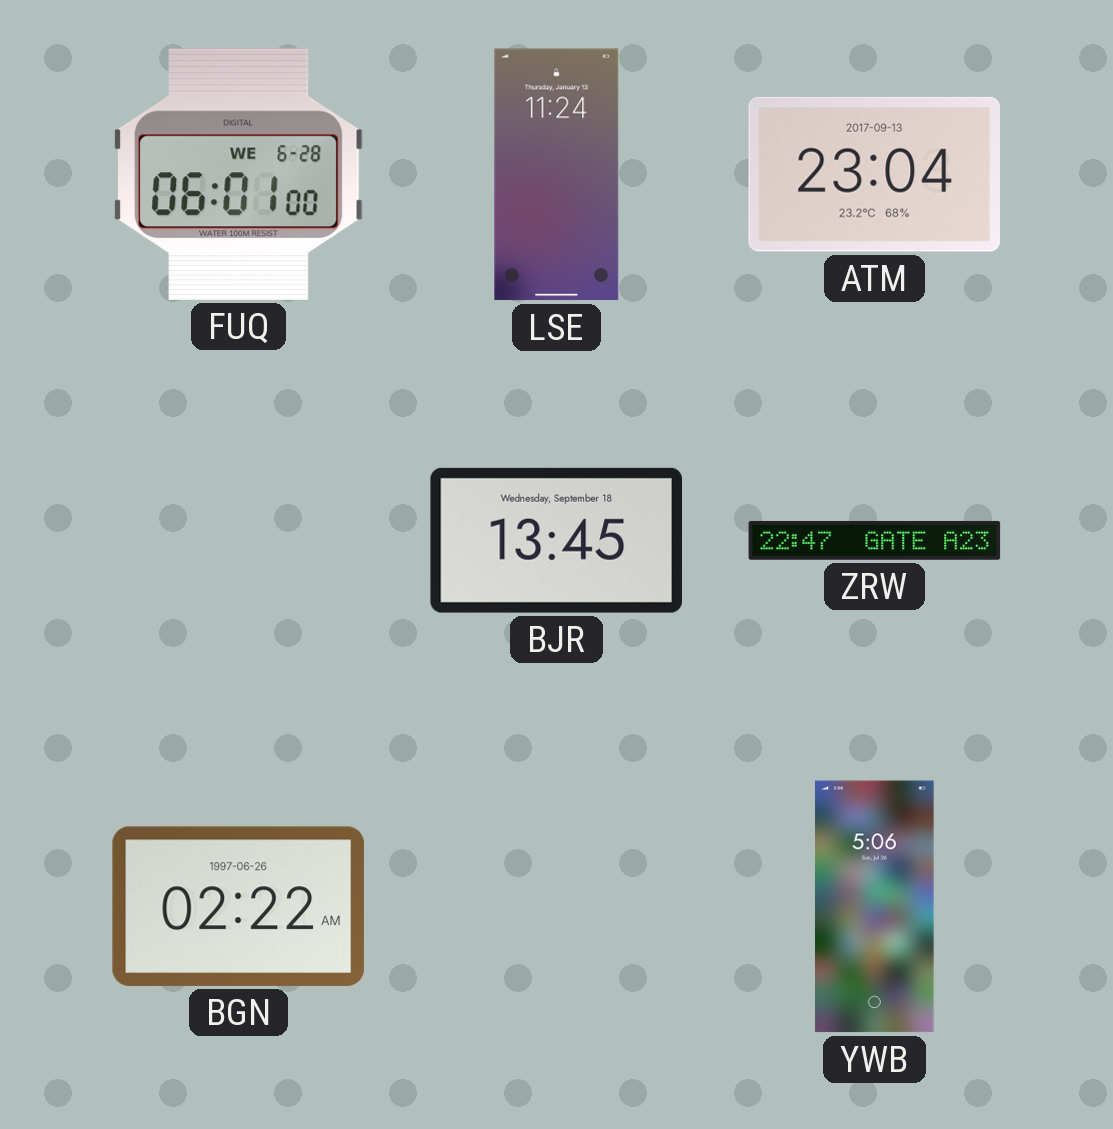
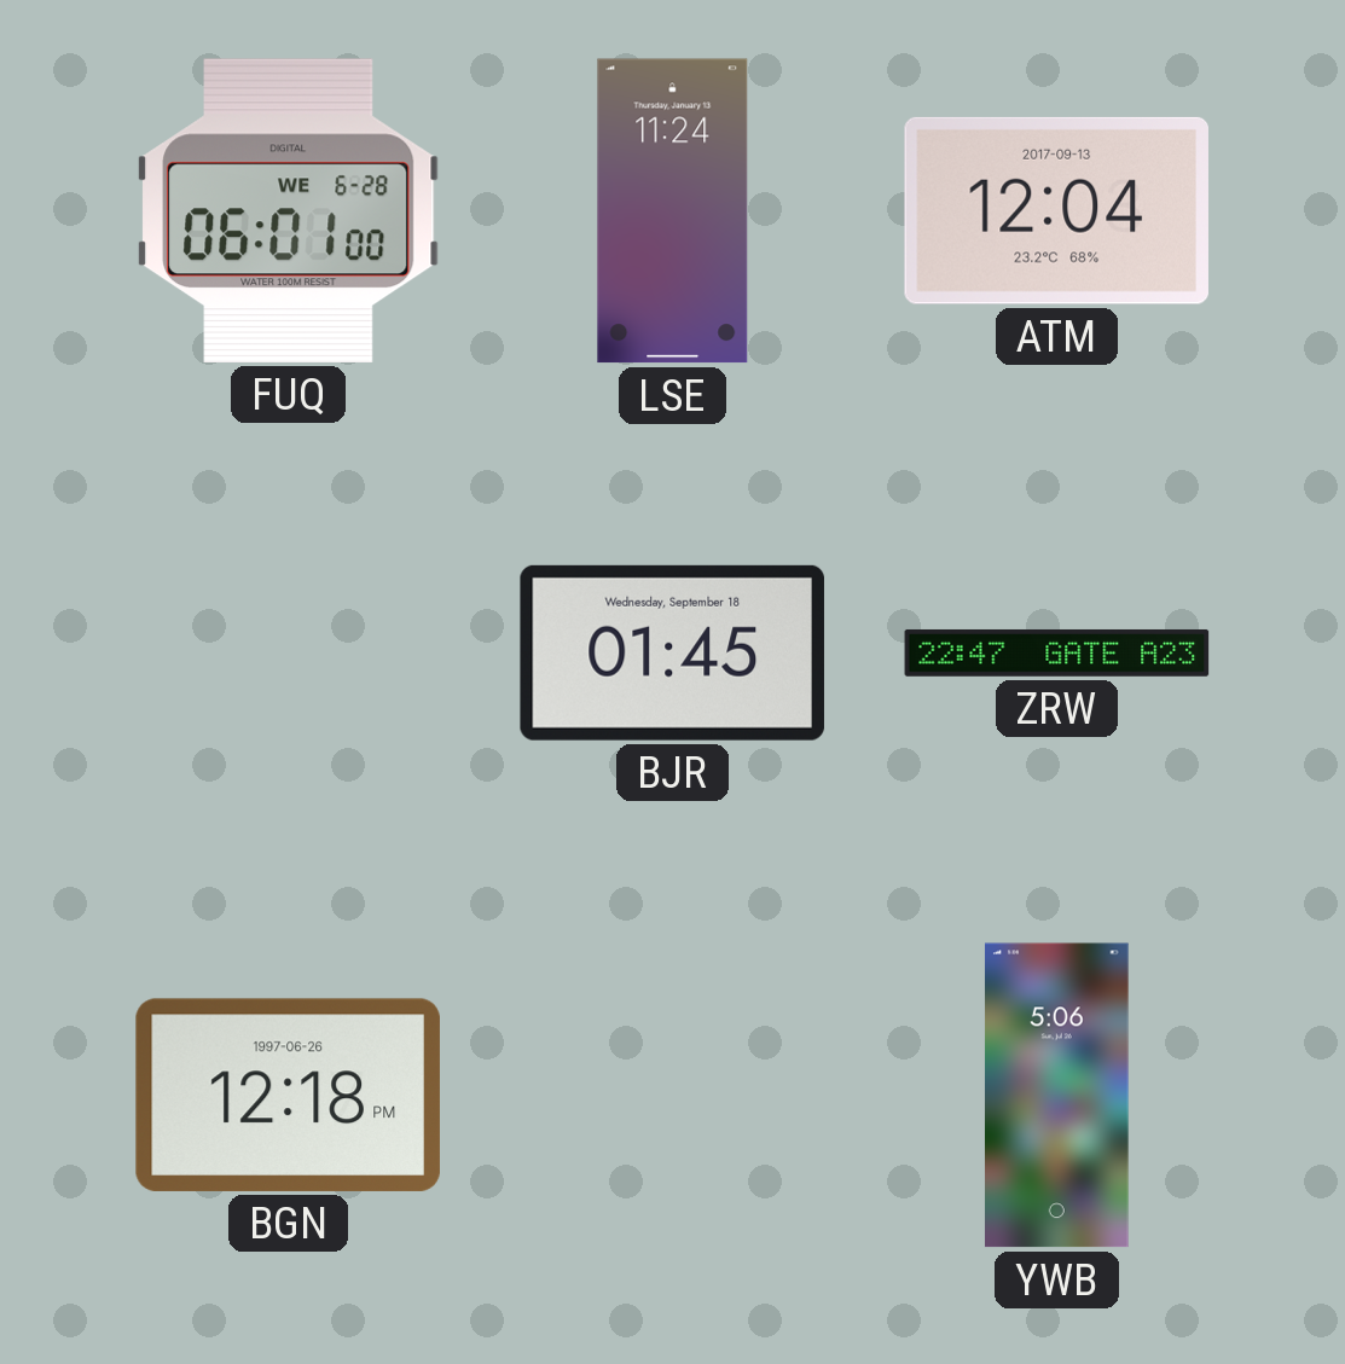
ATM: 23:04 -> 12:04 (1056, 210)
BJR: 13:45 -> 01:45 (672, 652)
BGN: 02:22 -> 12:18 (288, 1095)
